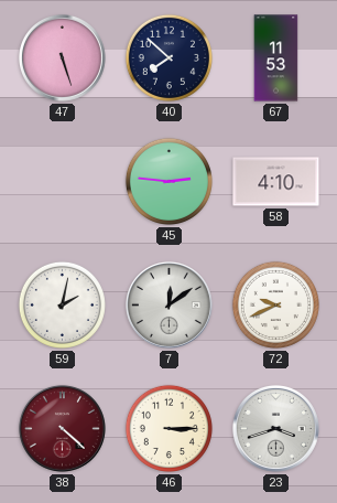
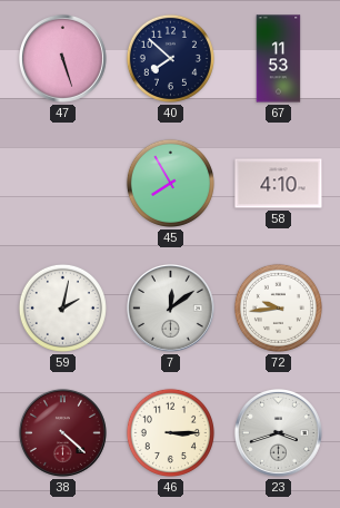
45: 2:46 -> 7:55 (170, 183)
72: 9:41 -> 9:44 (278, 307)
